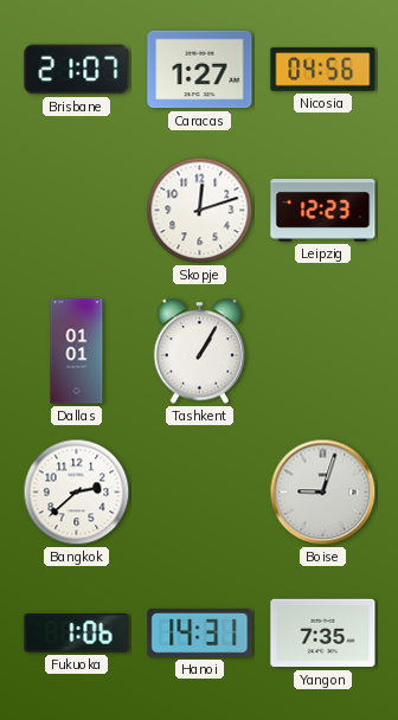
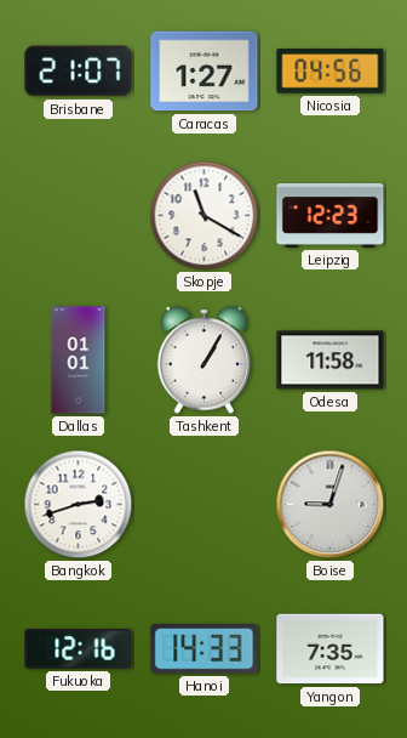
Skopje: 12:12 -> 11:20 (205, 216)
Odesa: none -> 11:58 (331, 361)
Bangkok: 2:38 -> 2:42 (79, 505)
Fukuoka: 1:06 -> 12:16 (79, 649)
Hanoi: 14:31 -> 14:33 (205, 649)
